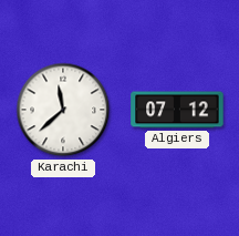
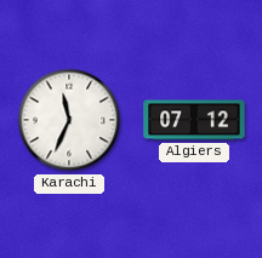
Karachi: 11:38 -> 11:34 (69, 120)
